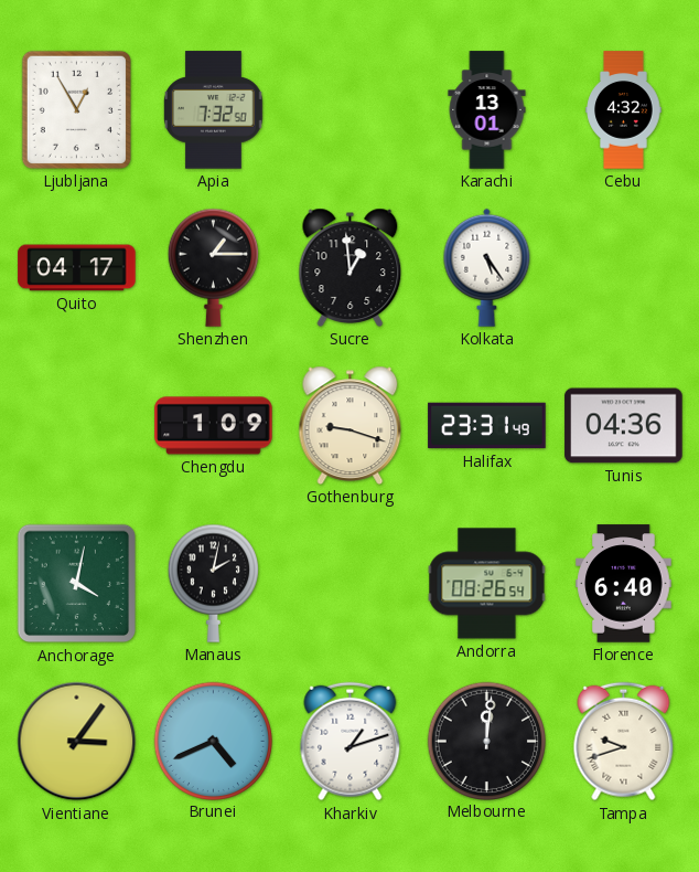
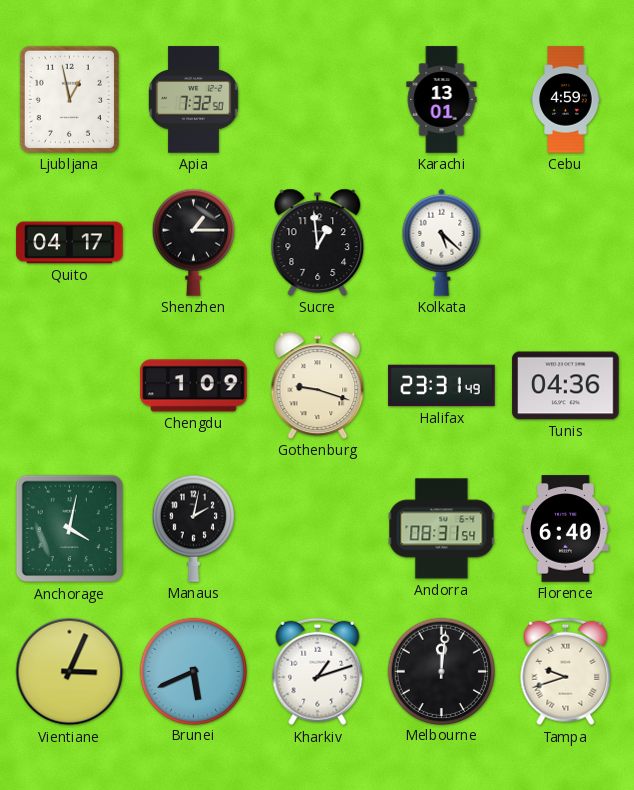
Ljubljana: 12:55 -> 12:58 (69, 99)
Cebu: 4:32 -> 4:59 (566, 100)
Kolkata: 5:24 -> 5:22 (442, 242)
Andorra: 08:26 -> 08:31 (442, 529)
Vientiane: 3:06 -> 3:04 (70, 672)
Brunei: 4:41 -> 5:41 (193, 671)
